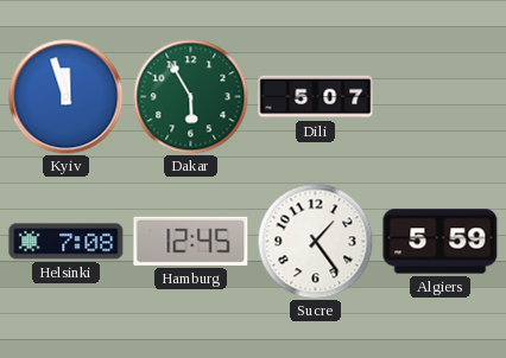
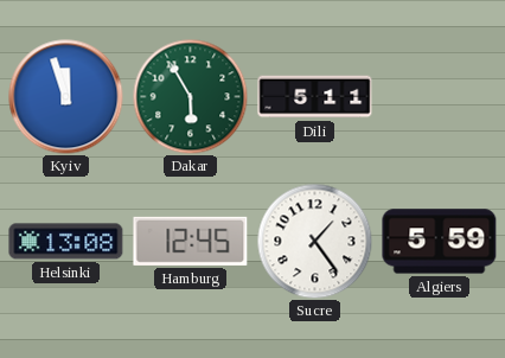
Dili: 5:07 -> 5:11 (315, 97)
Helsinki: 7:08 -> 13:08 (66, 242)
